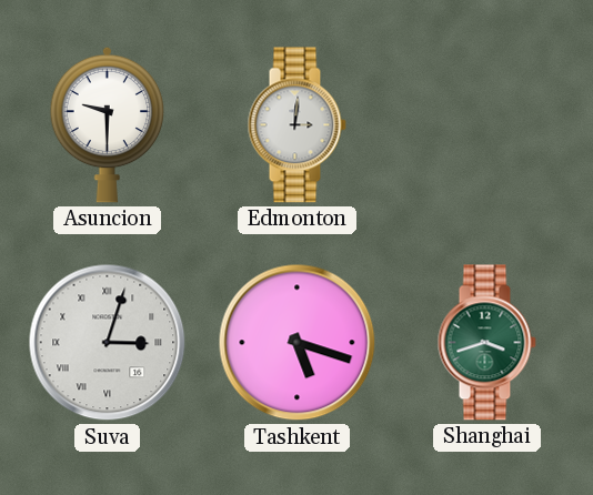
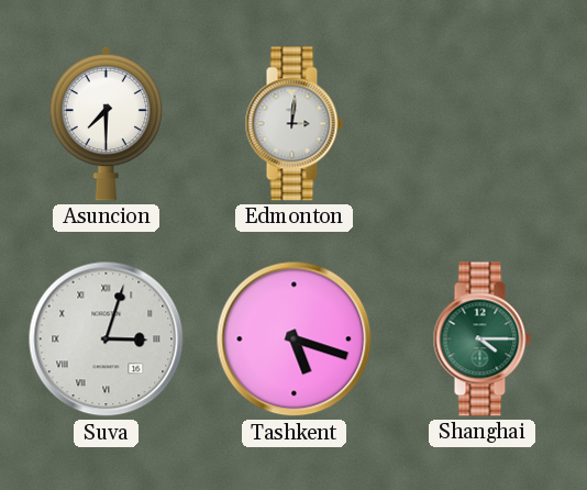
Asuncion: 9:30 -> 7:30 (107, 123)
Shanghai: 3:42 -> 4:15 (481, 339)
